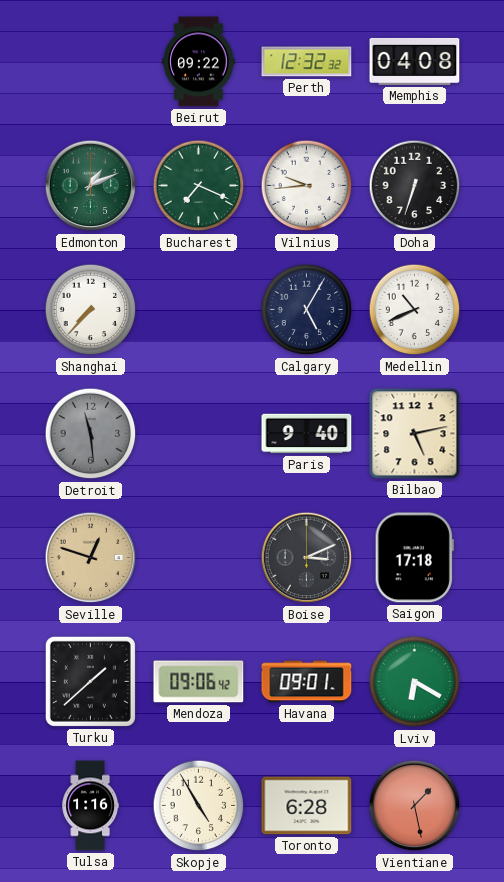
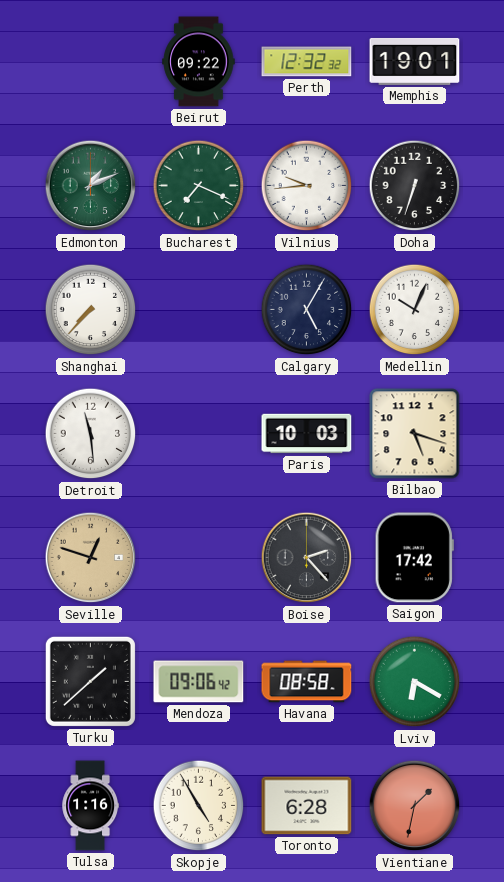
Memphis: 04:08 -> 19:01 (415, 61)
Medellin: 10:41 -> 10:04 (415, 310)
Detroit dial: grey -> white (91, 434)
Paris: 9:40 -> 10:03 (307, 434)
Bilbao: 5:13 -> 5:18 (415, 434)
Boise: 3:11 -> 2:23 (307, 558)
Saigon: 17:18 -> 17:42 (414, 558)
Havana: 09:01 -> 08:58 (307, 682)
Vientiane: 1:28 -> 1:32 (415, 806)
